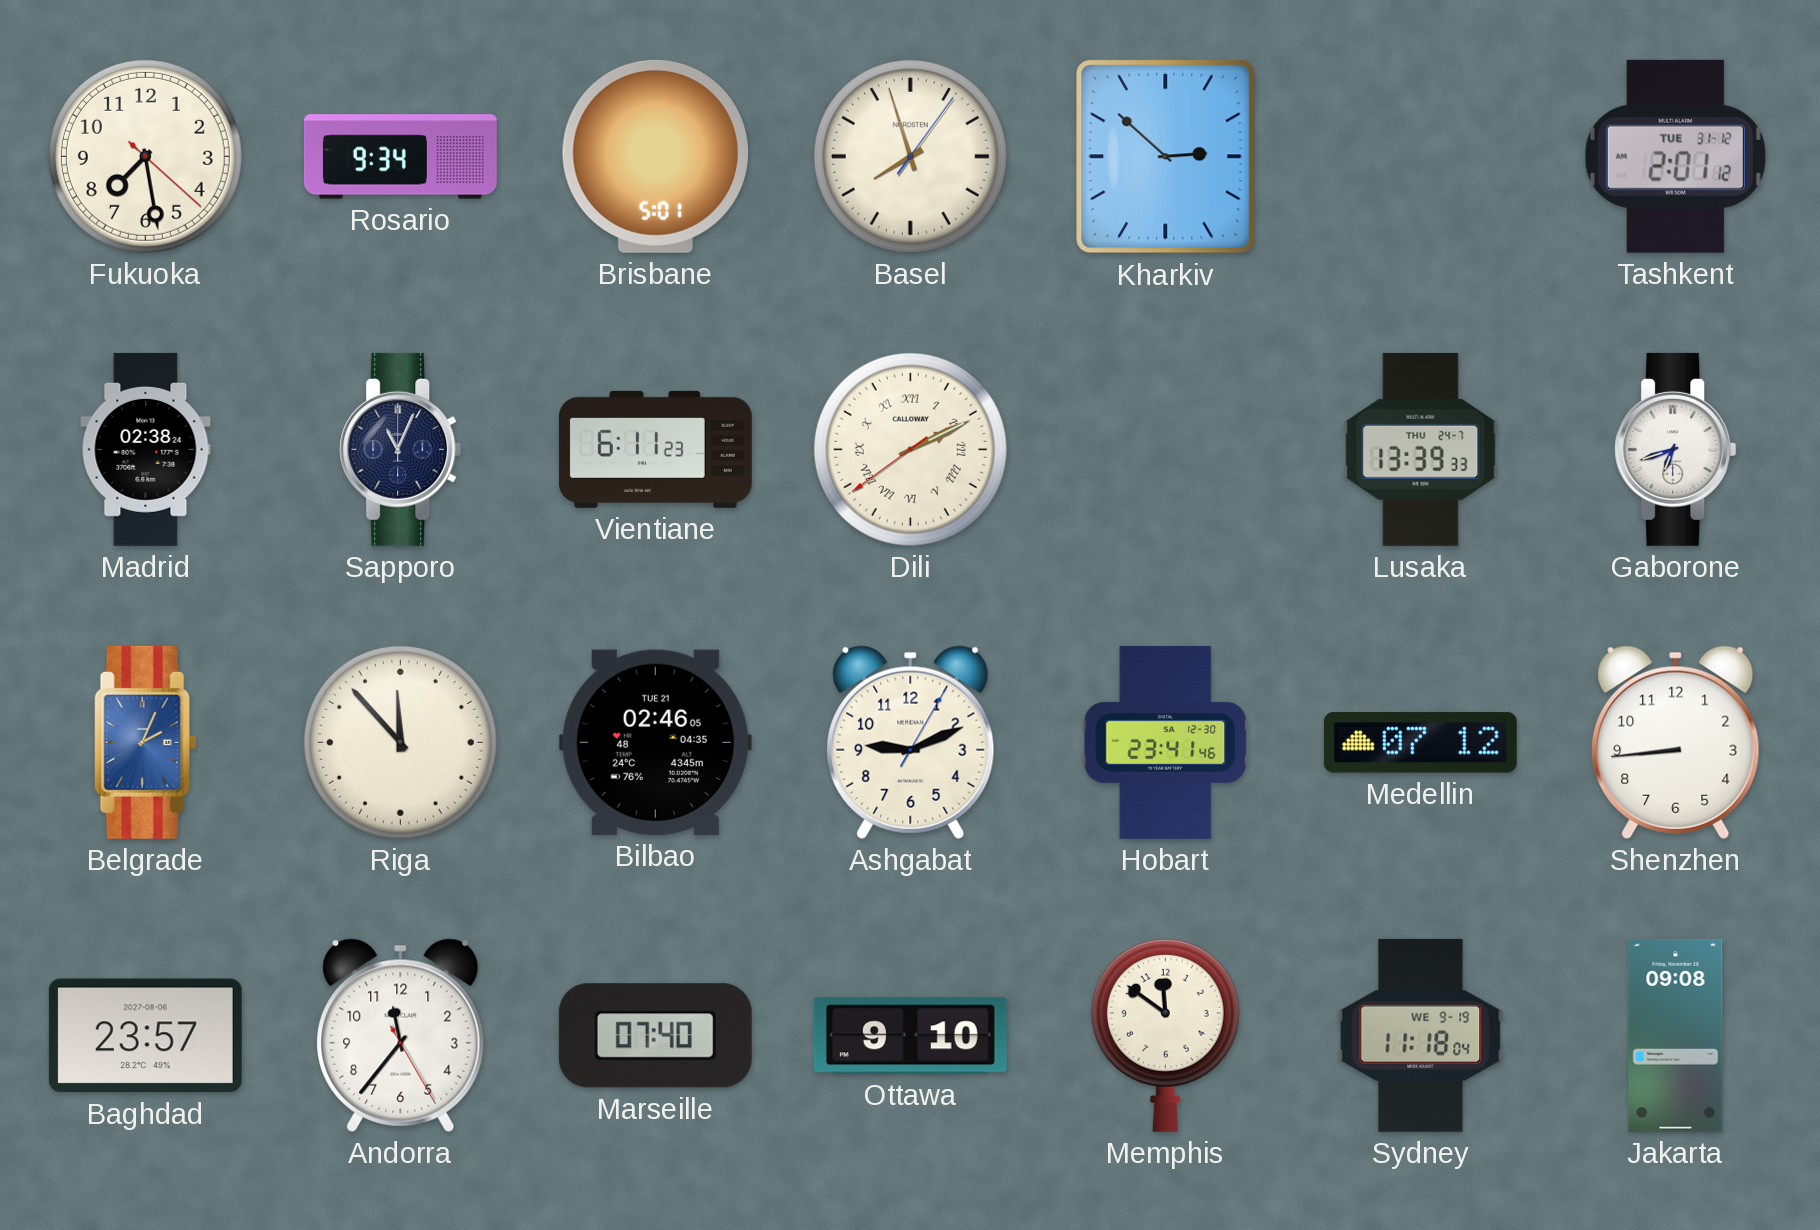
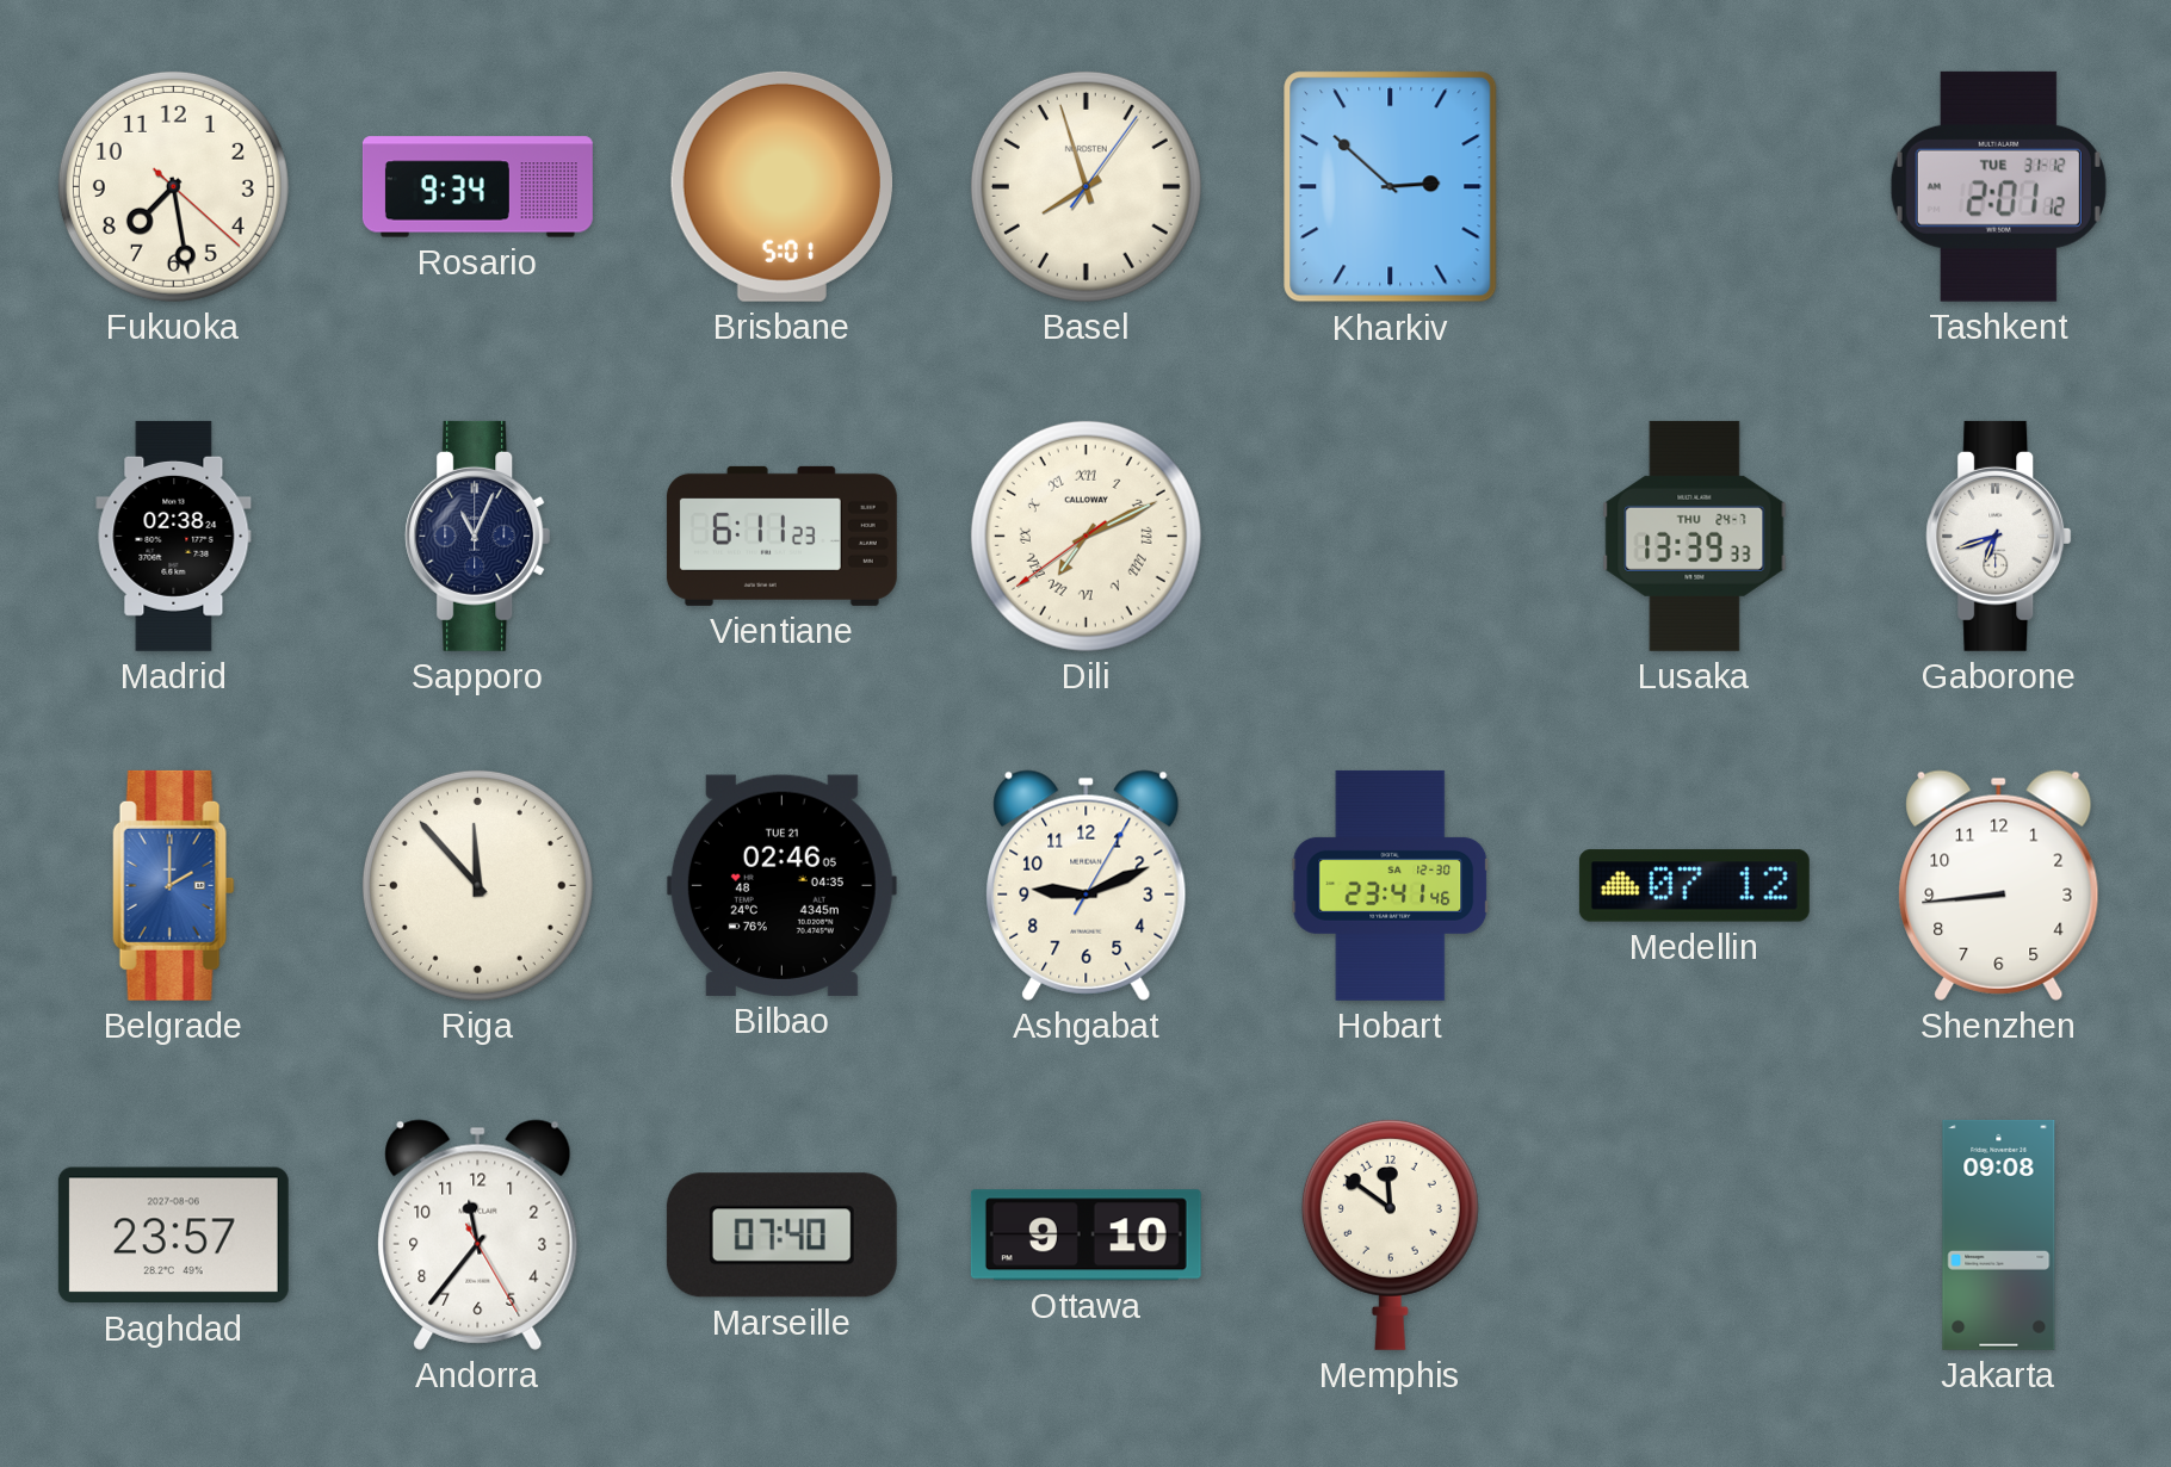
Dili: 2:10 -> 7:10 (1085, 536)
Belgrade: 2:04 -> 2:00 (174, 885)
Sydney: 11:18 -> none (1421, 1035)
